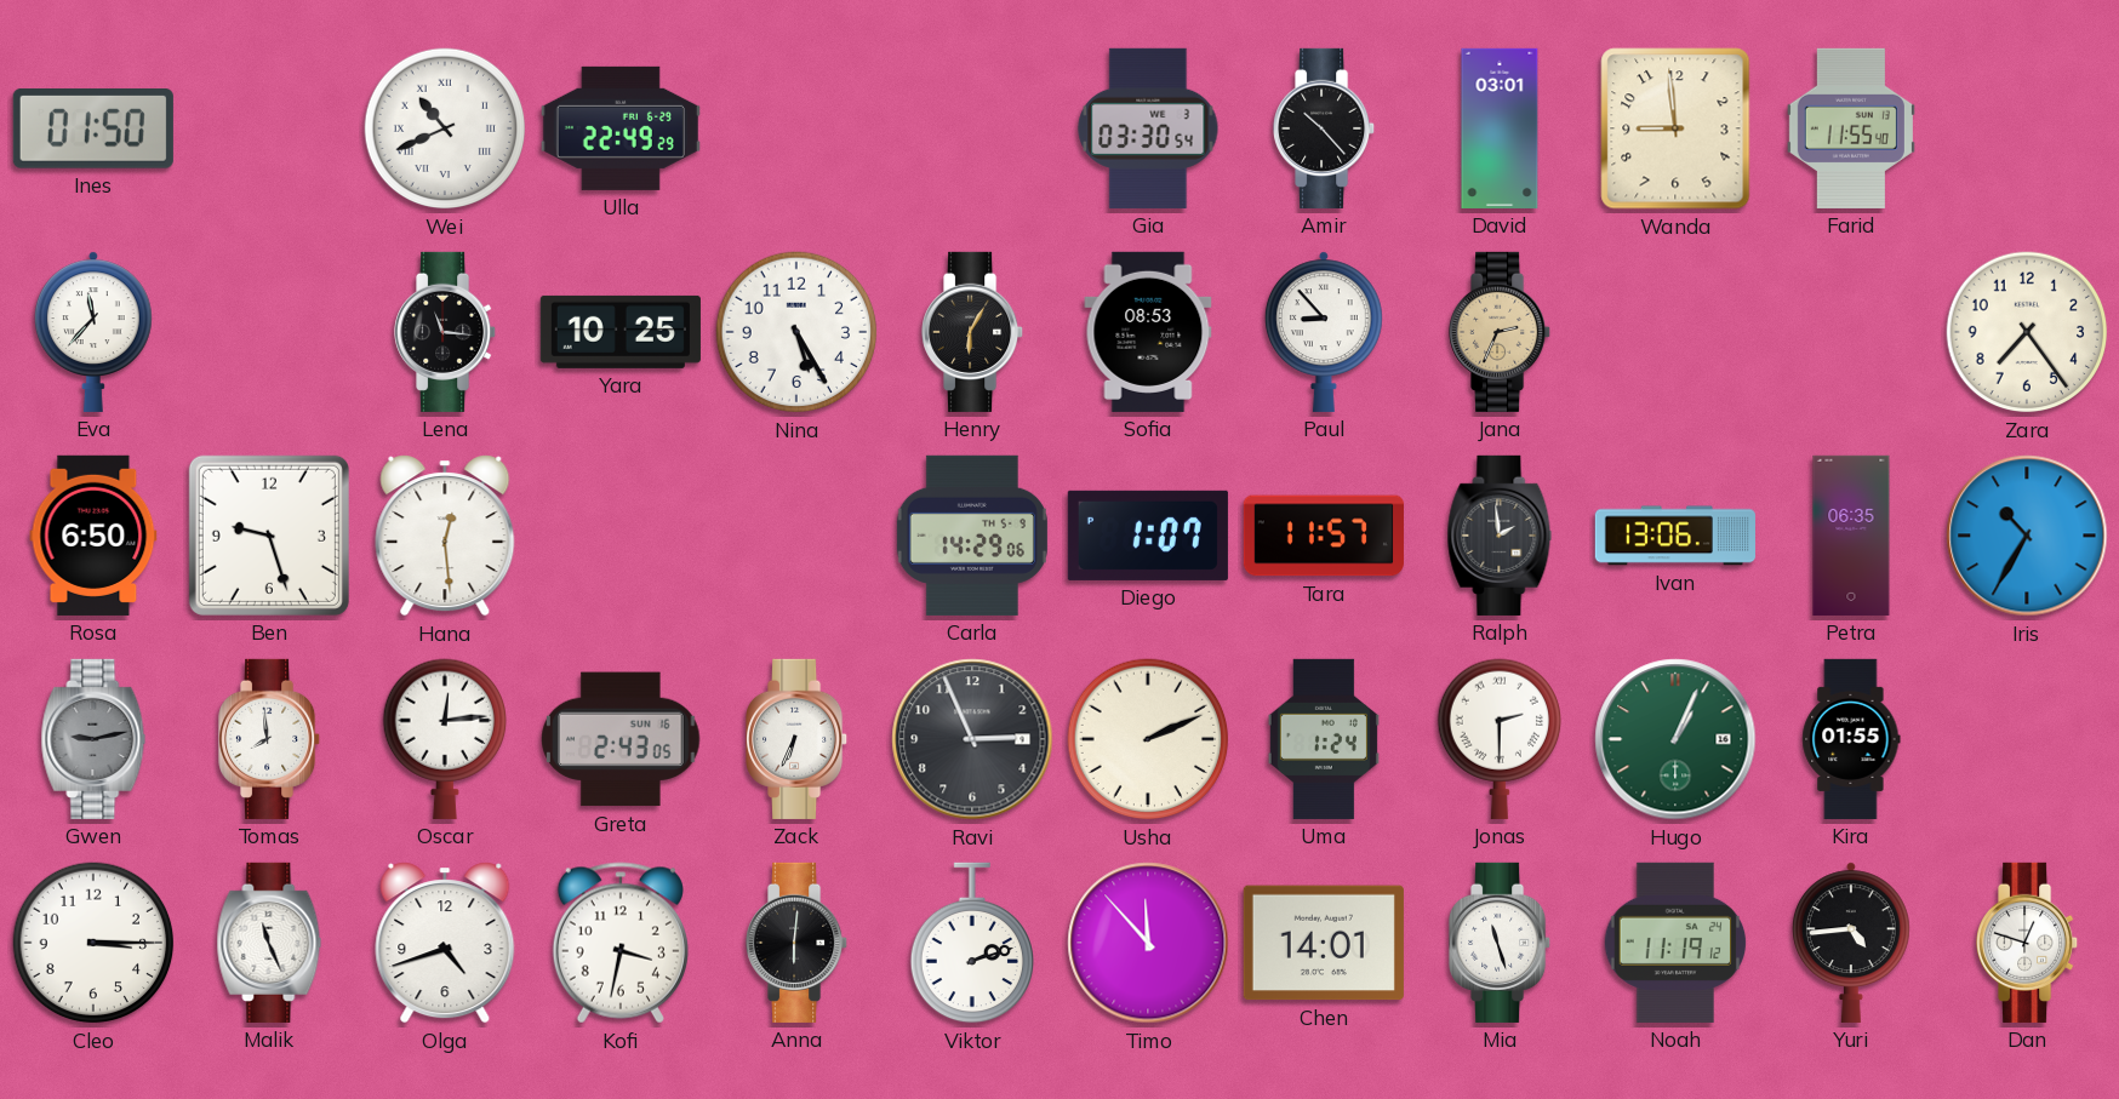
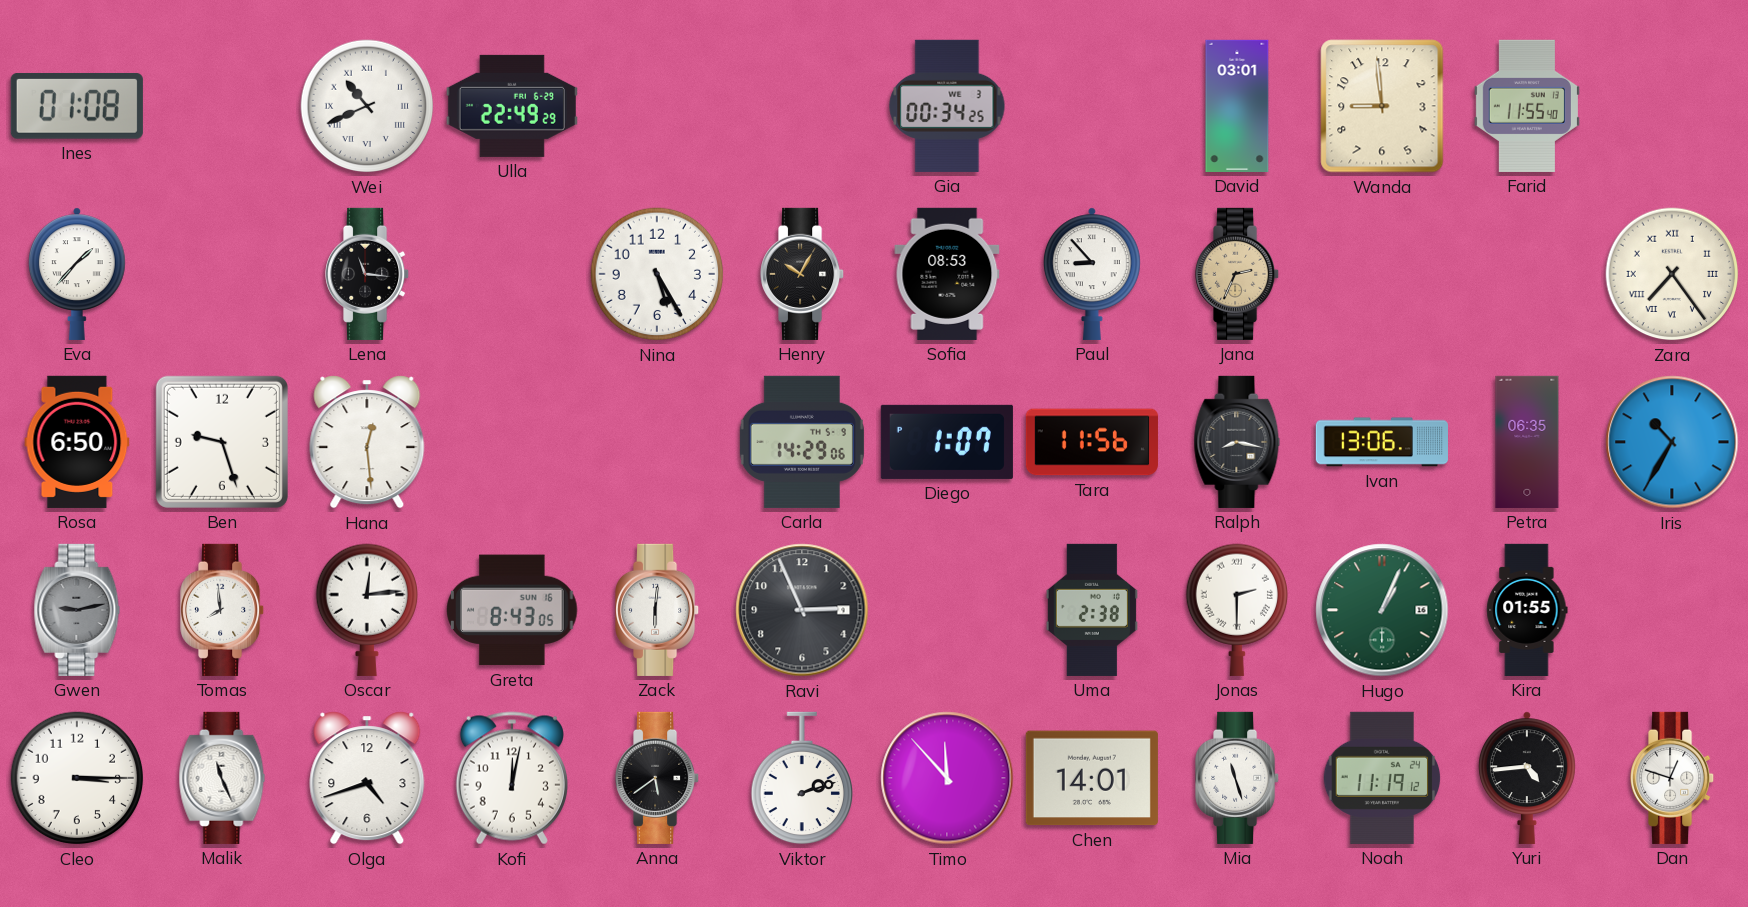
Ines: 01:50 -> 01:08 (77, 106)
Gia: 03:30 -> 00:34 (947, 106)
Amir: 10:23 -> none (1325, 128)
Eva: 11:37 -> 1:37 (77, 274)
Yara: 10:25 -> none (621, 332)
Henry: 6:05 -> 10:05 (803, 274)
Zara numerals: Arabic -> Roman (1672, 274)
Tara: 11:57 -> 11:56 (1092, 442)
Ralph: 1:59 -> 8:17 (1237, 442)
Greta: 2:43 -> 8:43 (512, 610)
Zack: 6:34 -> 6:01 (658, 610)
Usha: 2:11 -> none (1148, 739)
Uma: 1:24 -> 2:38 (1092, 610)
Kofi: 3:32 -> 12:02 (512, 778)
Anna: 6:01 -> 5:39 (658, 778)
